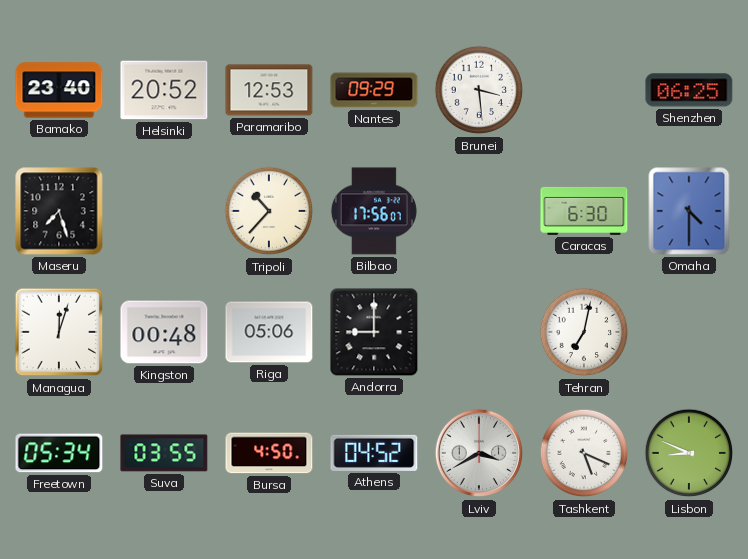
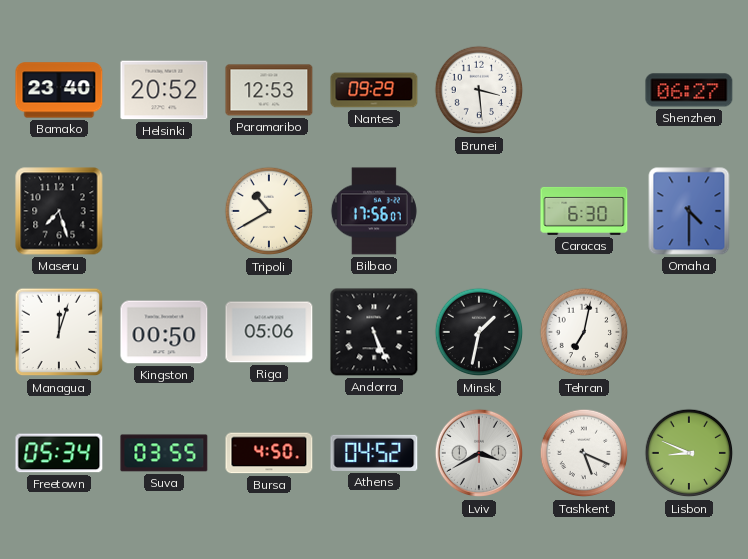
Shenzhen: 06:25 -> 06:27 (689, 90)
Tripoli: 10:37 -> 10:40 (269, 211)
Kingston: 00:48 -> 00:50 (164, 332)
Andorra: 9:00 -> 5:26 (374, 332)
Minsk: none -> 1:32 (479, 332)
